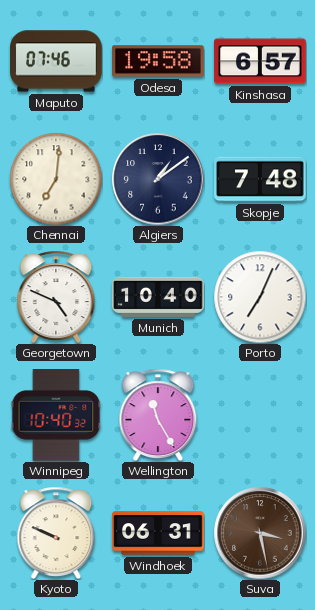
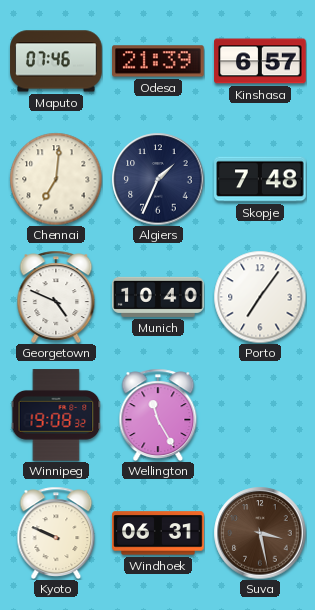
Odesa: 19:58 -> 21:39 (158, 61)
Algiers: 1:09 -> 1:34 (158, 179)
Porto: 7:04 -> 7:06 (260, 297)
Winnipeg: 10:40 -> 19:08 (56, 415)
